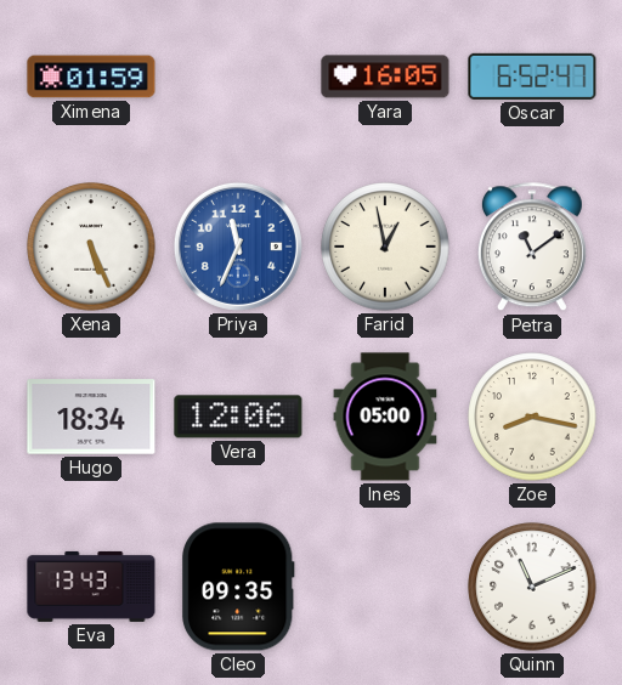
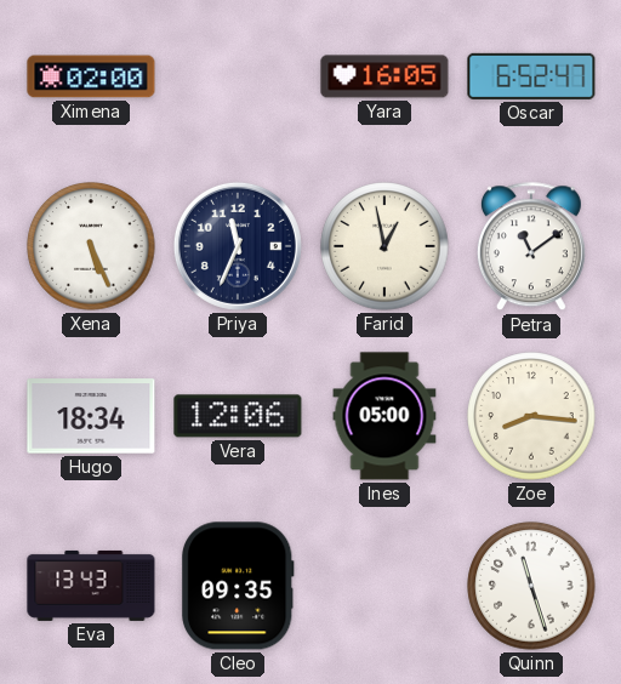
Ximena: 01:59 -> 02:00 (91, 76)
Priya dial: blue -> navy (238, 246)
Zoe: 8:17 -> 8:16 (531, 416)
Quinn: 11:11 -> 11:27 (531, 586)
